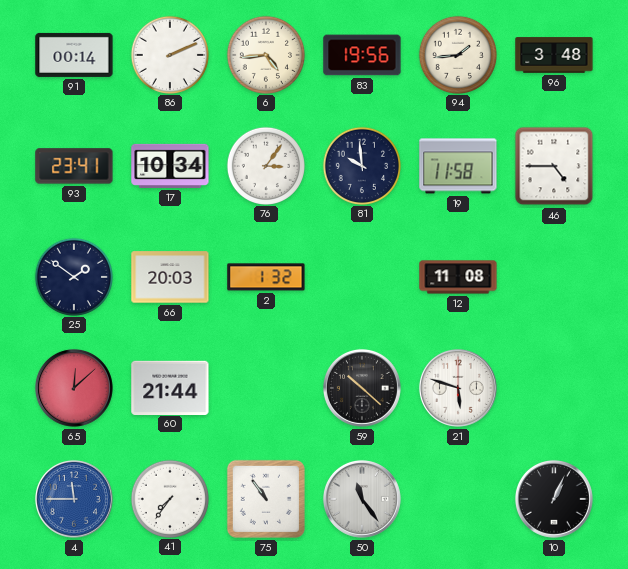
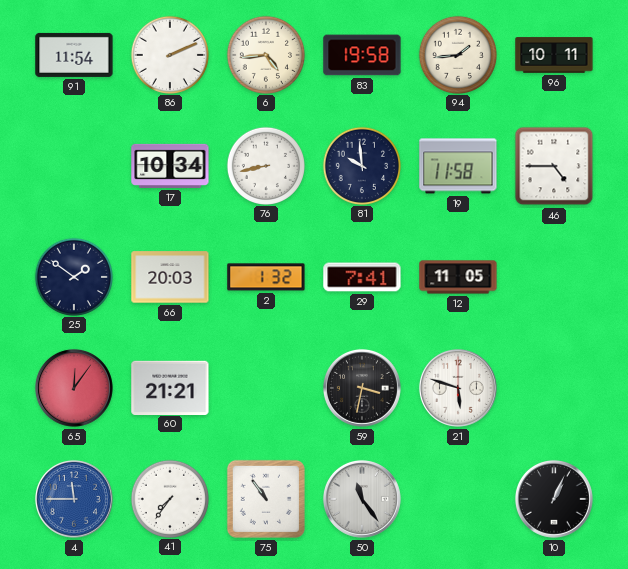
91: 00:14 -> 11:54 (74, 55)
83: 19:56 -> 19:58 (362, 55)
96: 3:48 -> 10:11 (554, 55)
93: 23:41 -> none (74, 166)
76: 3:06 -> 8:43 (265, 165)
29: none -> 7:41 (362, 277)
12: 11:08 -> 11:05 (458, 277)
65: 12:08 -> 12:06 (74, 388)
60: 21:44 -> 21:21 (170, 387)
59: 10:22 -> 3:32 (362, 388)
